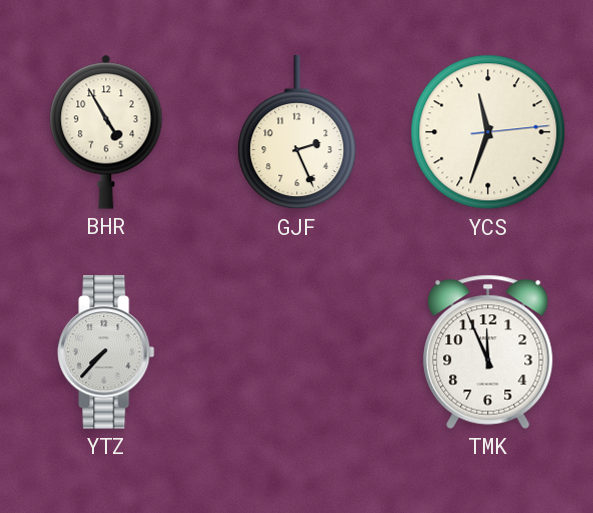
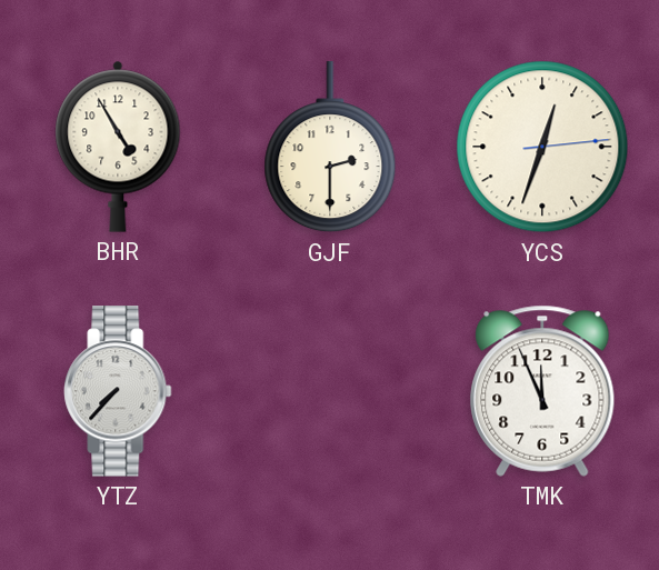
GJF: 2:26 -> 2:30 (330, 148)
YCS: 11:33 -> 12:33 (542, 147)
